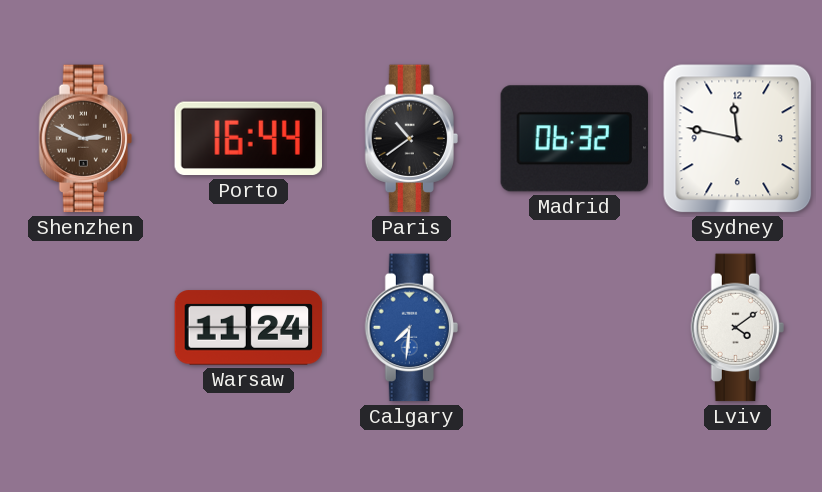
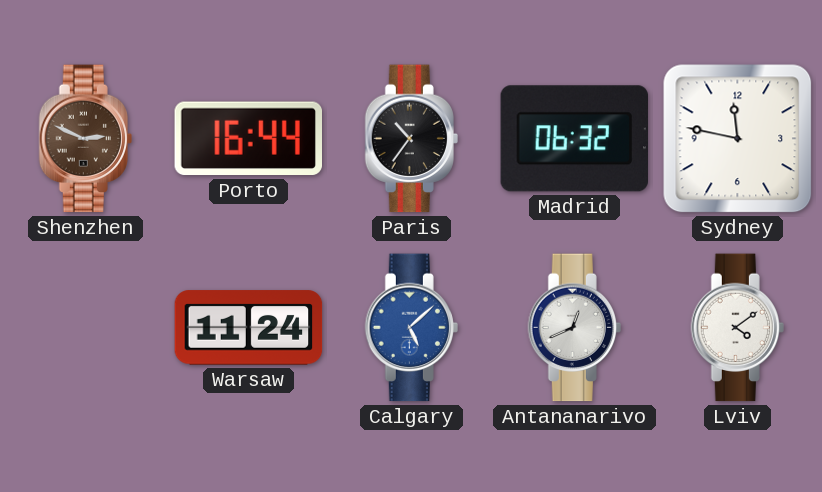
Paris: 10:39 -> 10:36 (411, 139)
Calgary: 7:31 -> 5:08 (411, 328)
Antananarivo: none -> 12:41 (574, 328)
